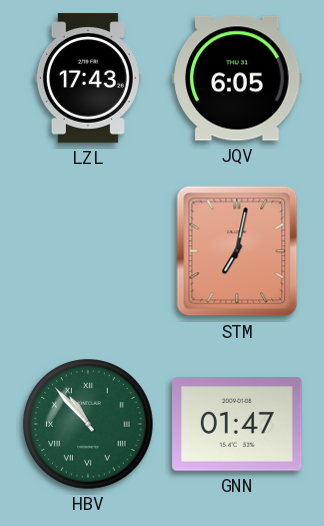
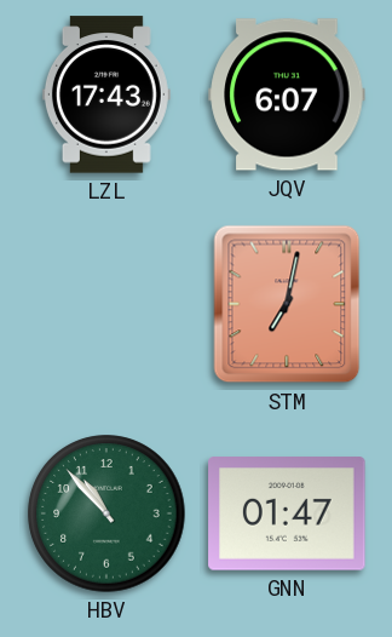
JQV: 6:05 -> 6:07 (287, 94)
HBV numerals: Roman -> Arabic (106, 513)
